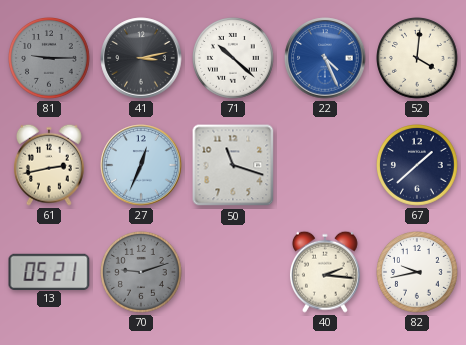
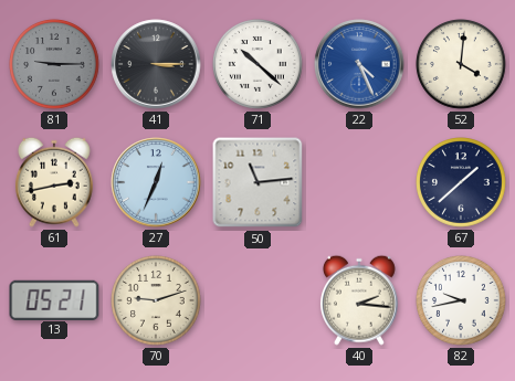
41: 3:13 -> 3:15 (156, 64)
50: 11:18 -> 11:14 (257, 182)
70 dial: grey -> cream (157, 301)
